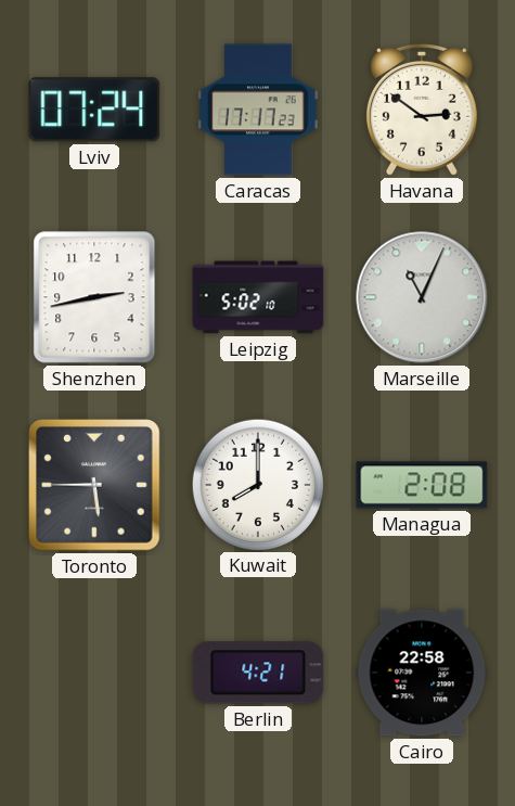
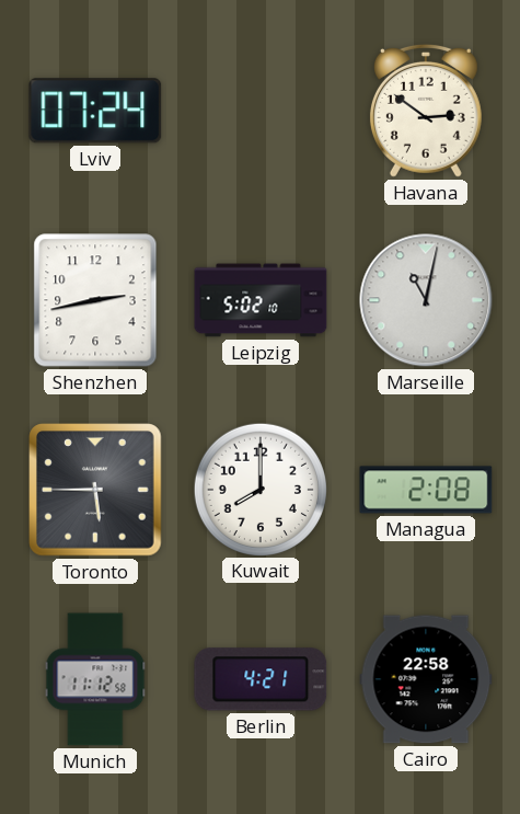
Caracas: 17:17 -> none (258, 110)
Marseille: 11:04 -> 11:02 (426, 300)
Munich: none -> 11:12 (95, 679)
